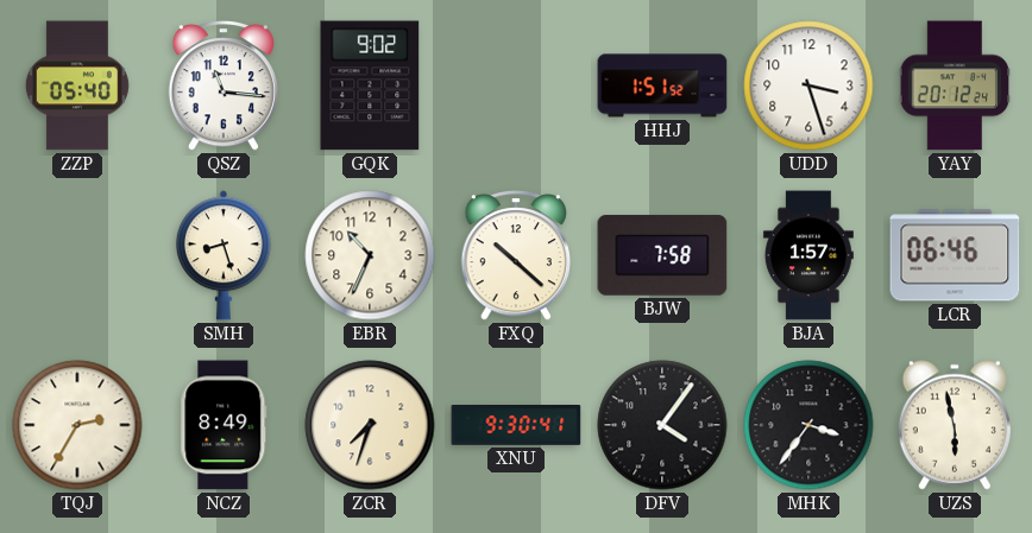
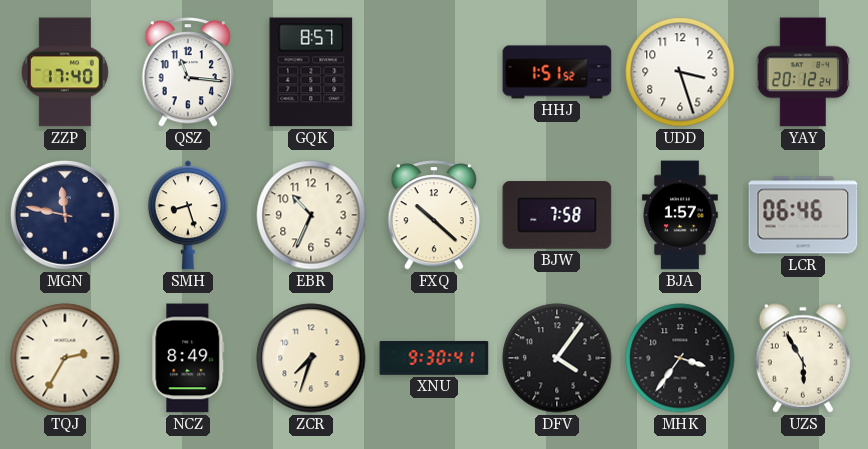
ZZP: 05:40 -> 17:40 (65, 72)
GQK: 9:02 -> 8:57 (311, 72)
MGN: none -> 11:47 (65, 215)
UZS: 5:58 -> 5:55 (803, 358)
